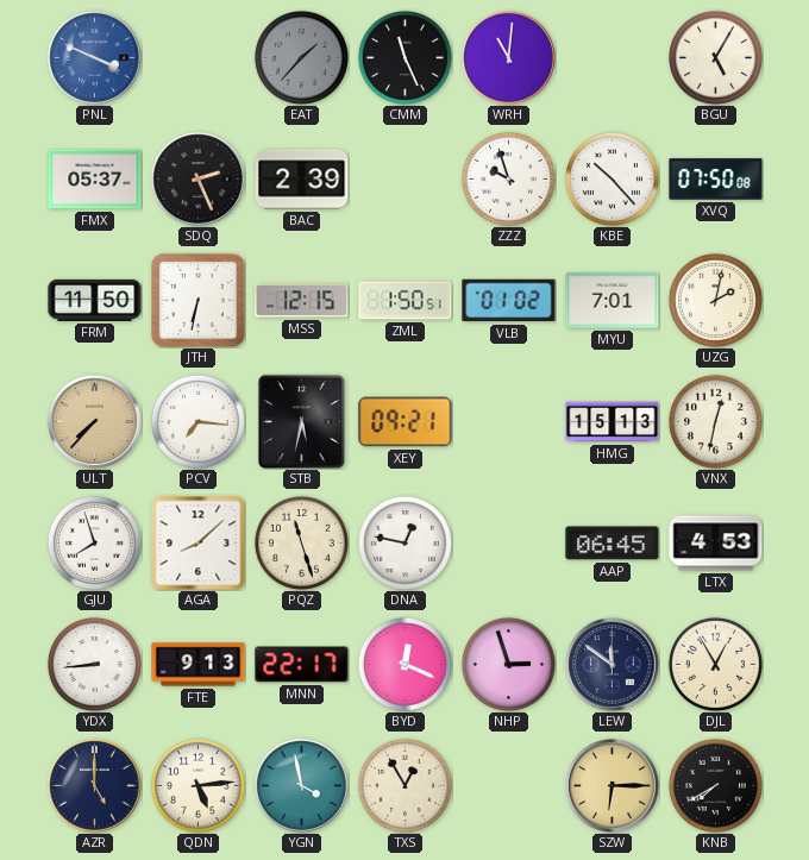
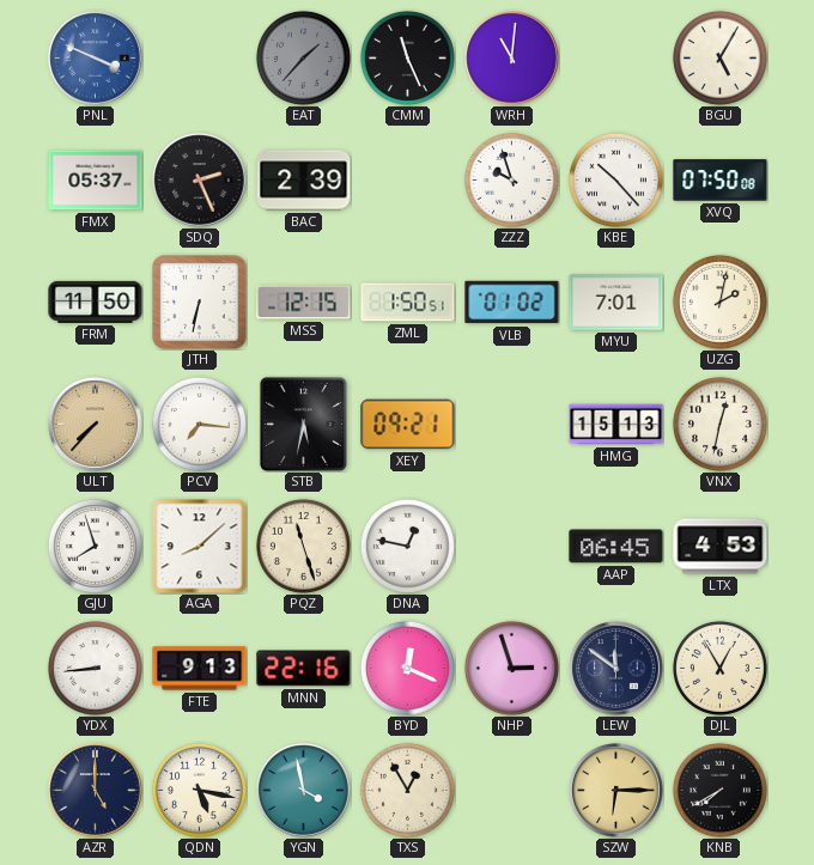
MNN: 22:17 -> 22:16 (304, 669)
QDN: 5:14 -> 5:17 (199, 790)
